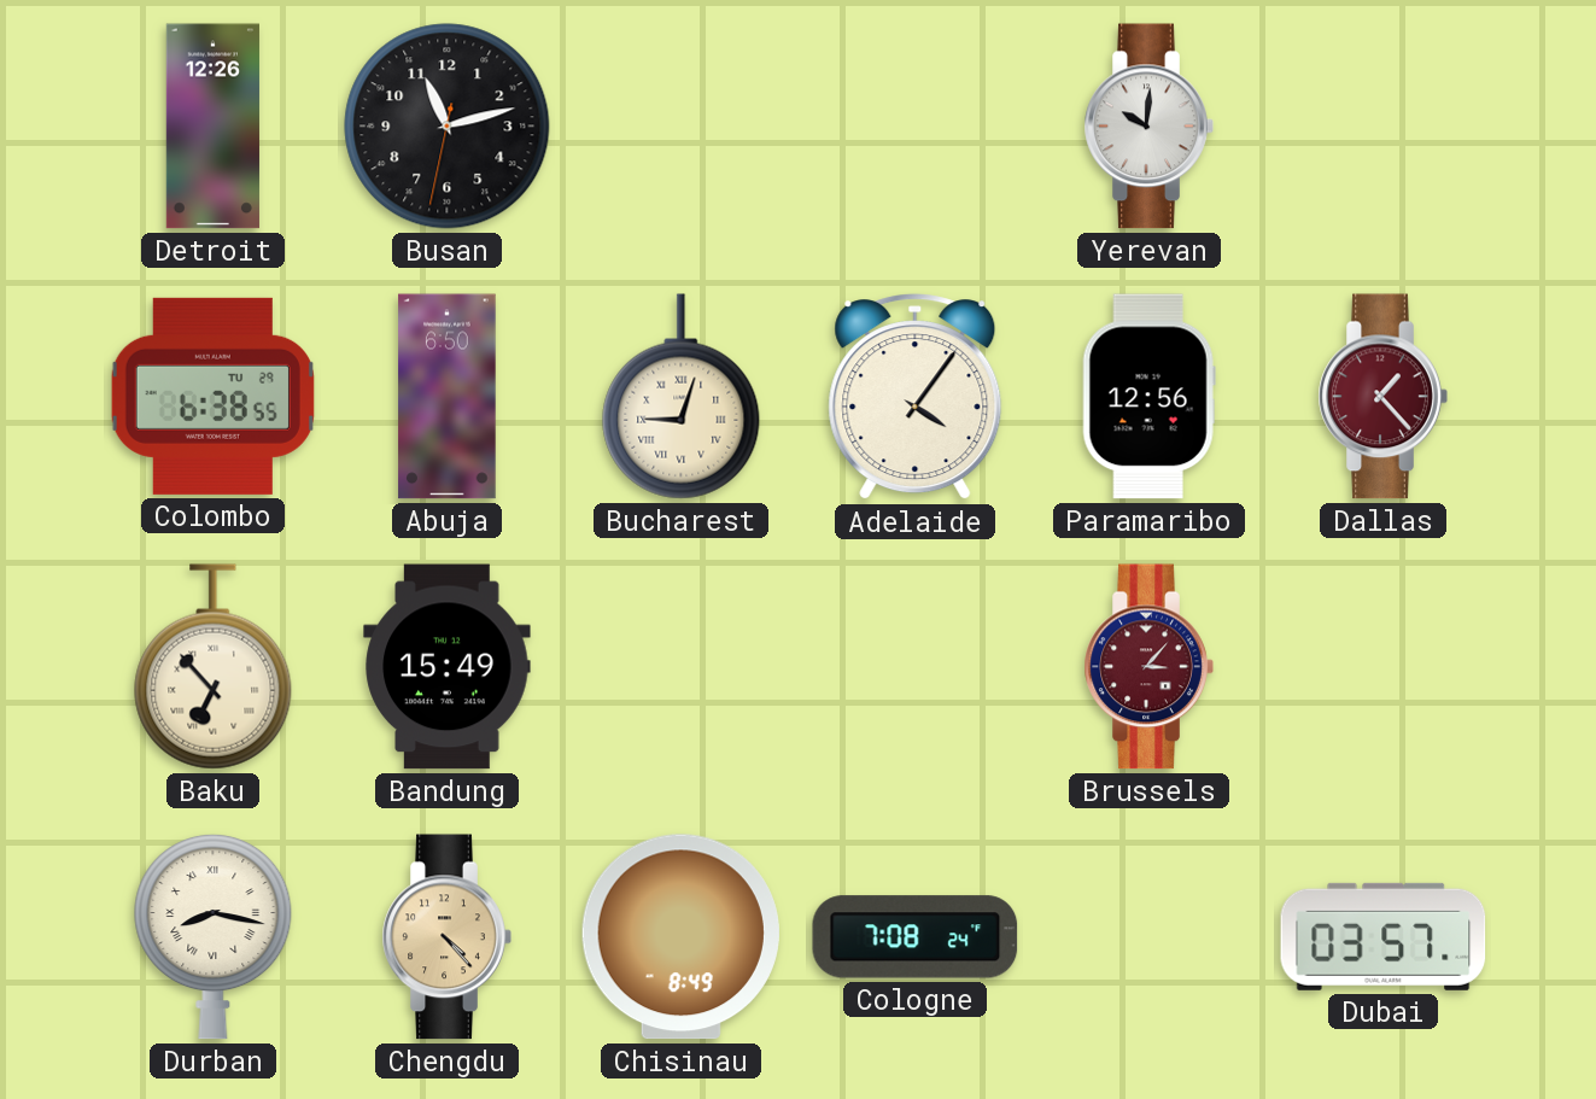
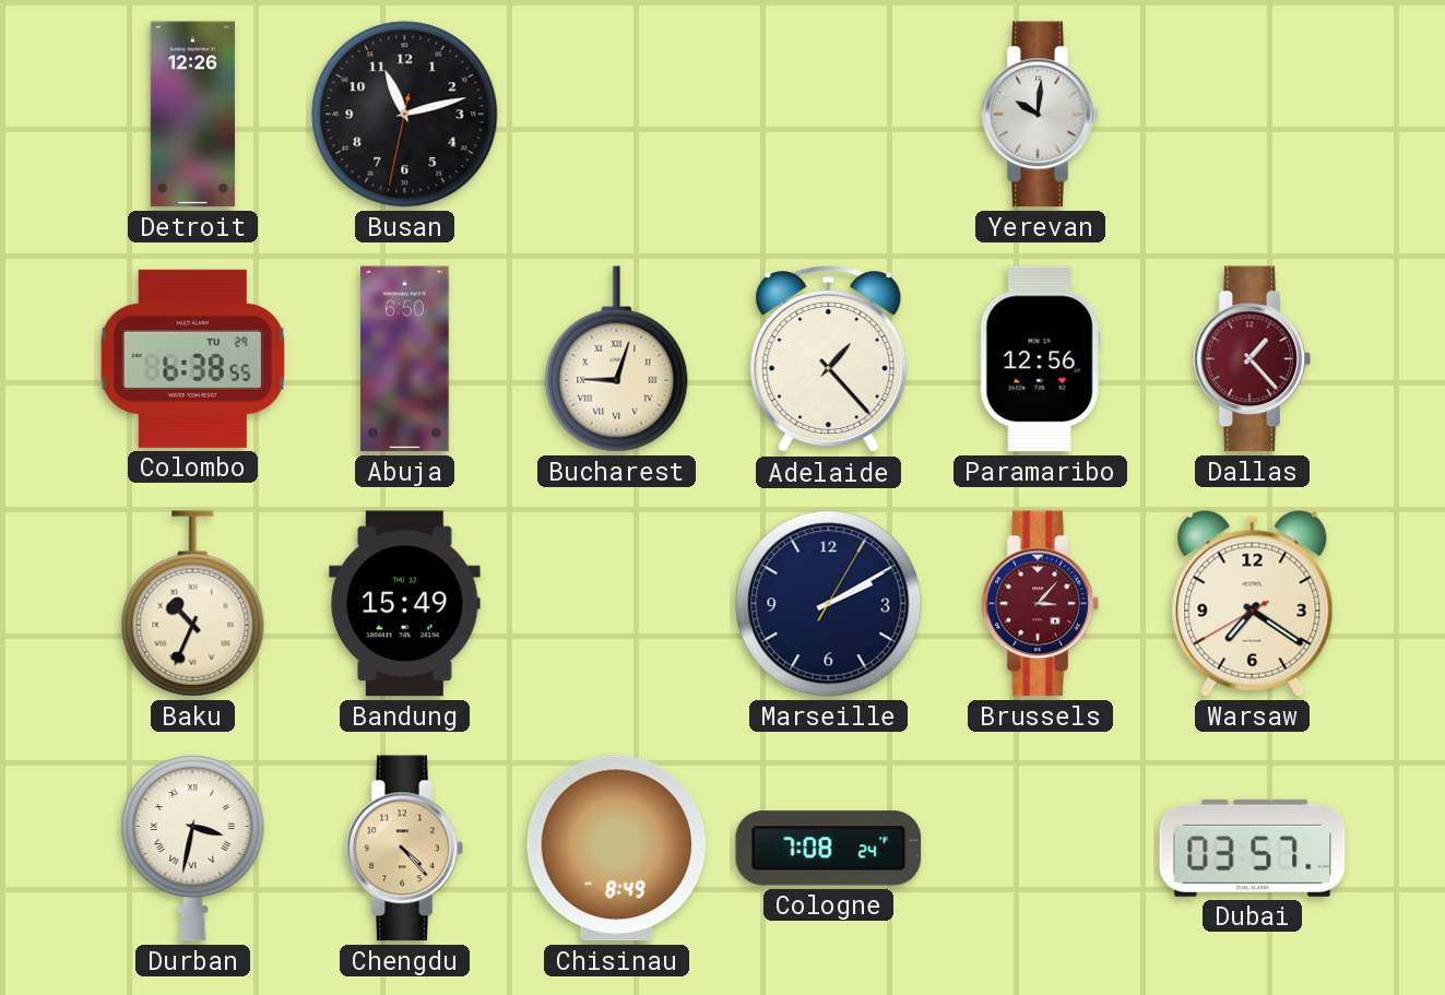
Adelaide: 4:06 -> 1:23 (829, 359)
Baku: 6:53 -> 10:34 (193, 604)
Marseille: none -> 2:10 (829, 604)
Warsaw: none -> 7:20 (1253, 603)
Durban: 8:17 -> 3:32 (193, 848)
